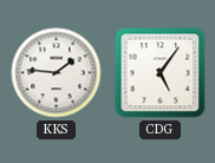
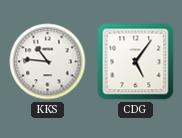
KKS: 1:46 -> 10:46 (48, 62)
